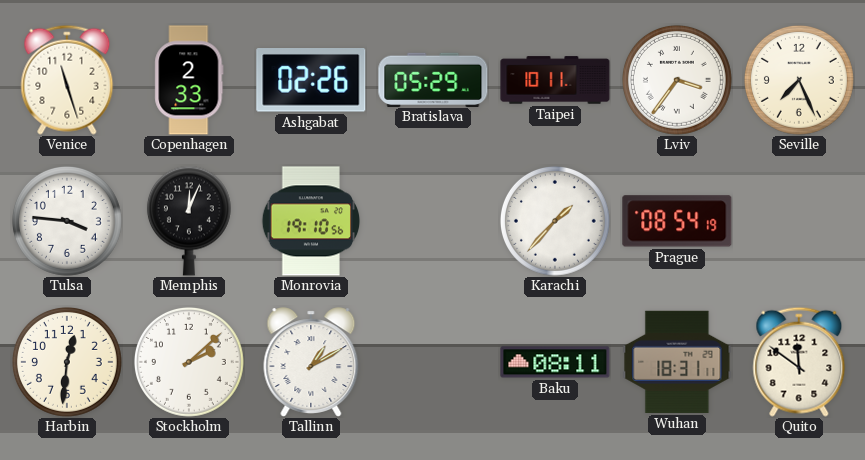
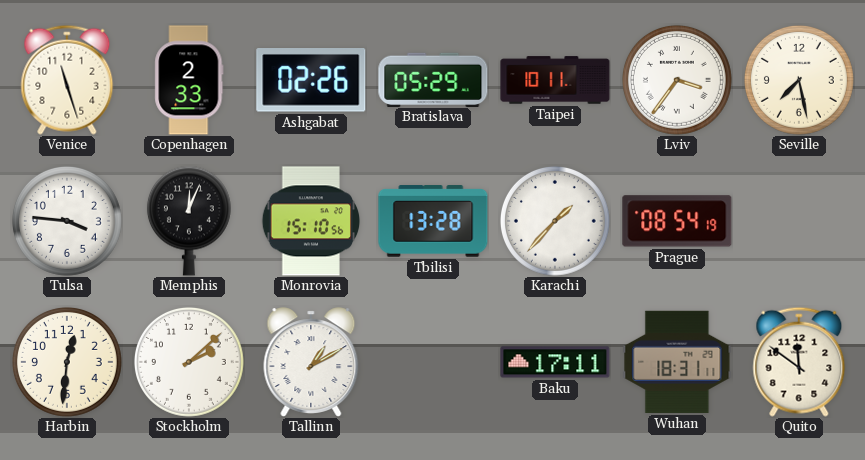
Seville: 7:26 -> 7:28 (799, 80)
Monrovia: 19:10 -> 15:10 (311, 221)
Tbilisi: none -> 13:28 (433, 221)
Baku: 08:11 -> 17:11 (555, 362)
